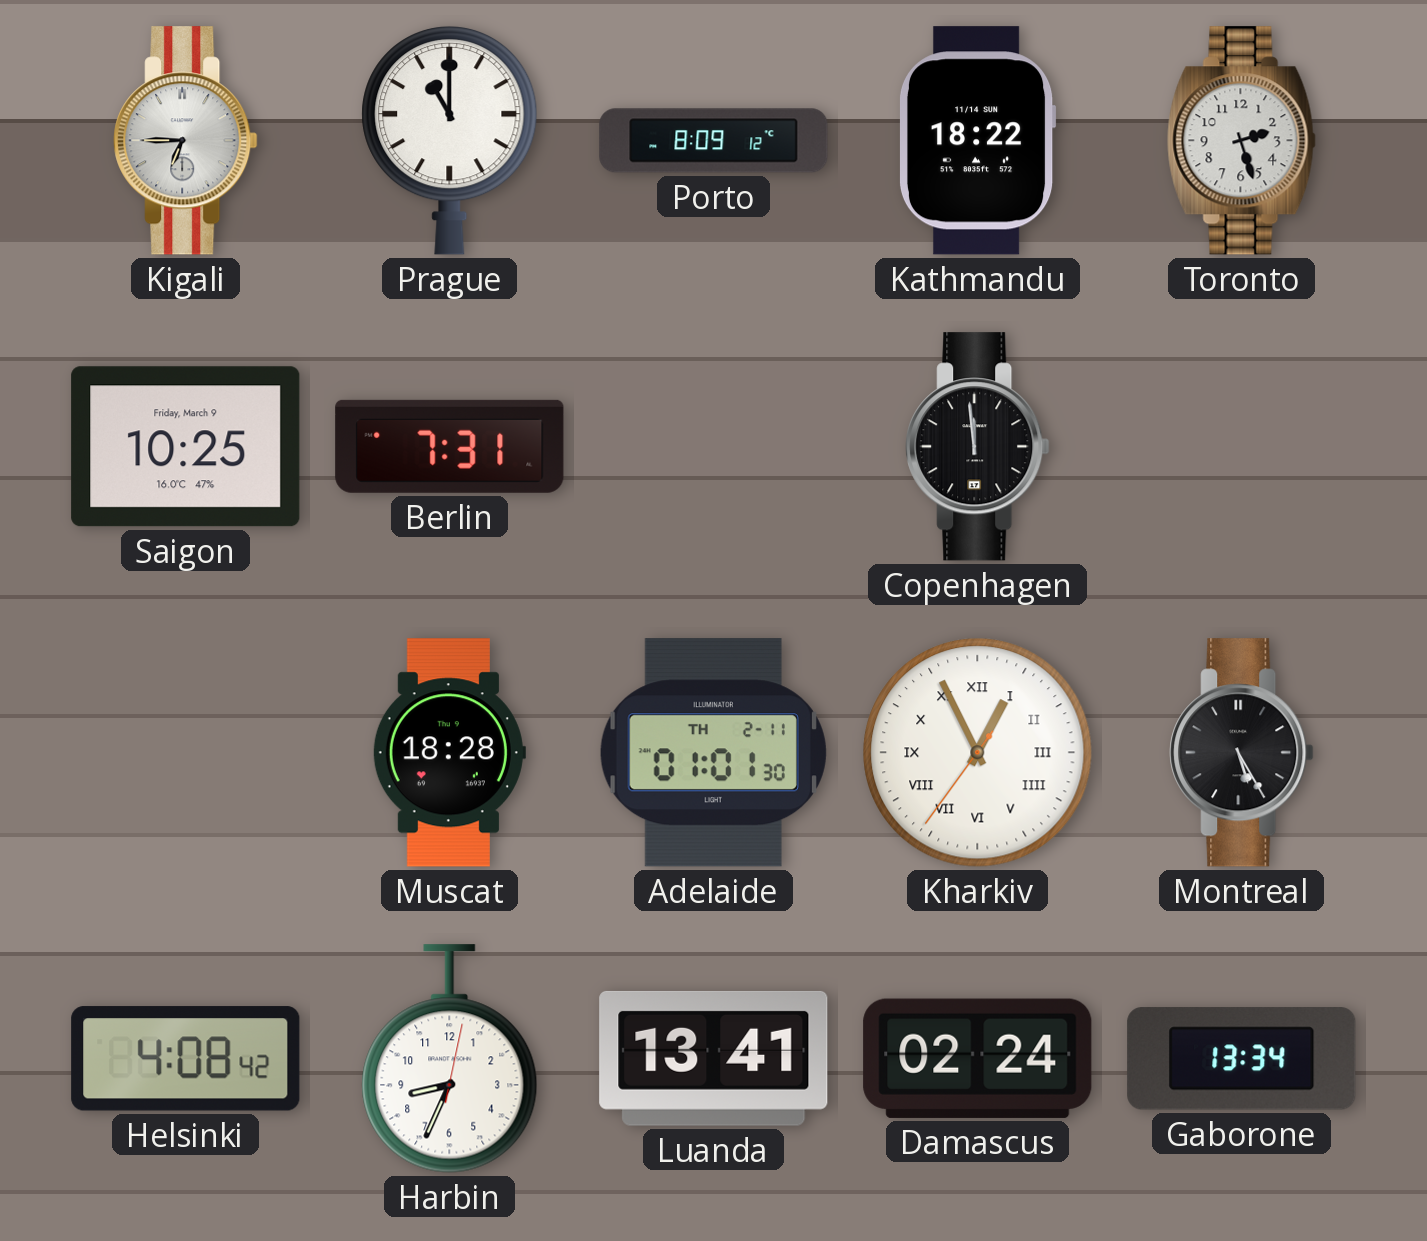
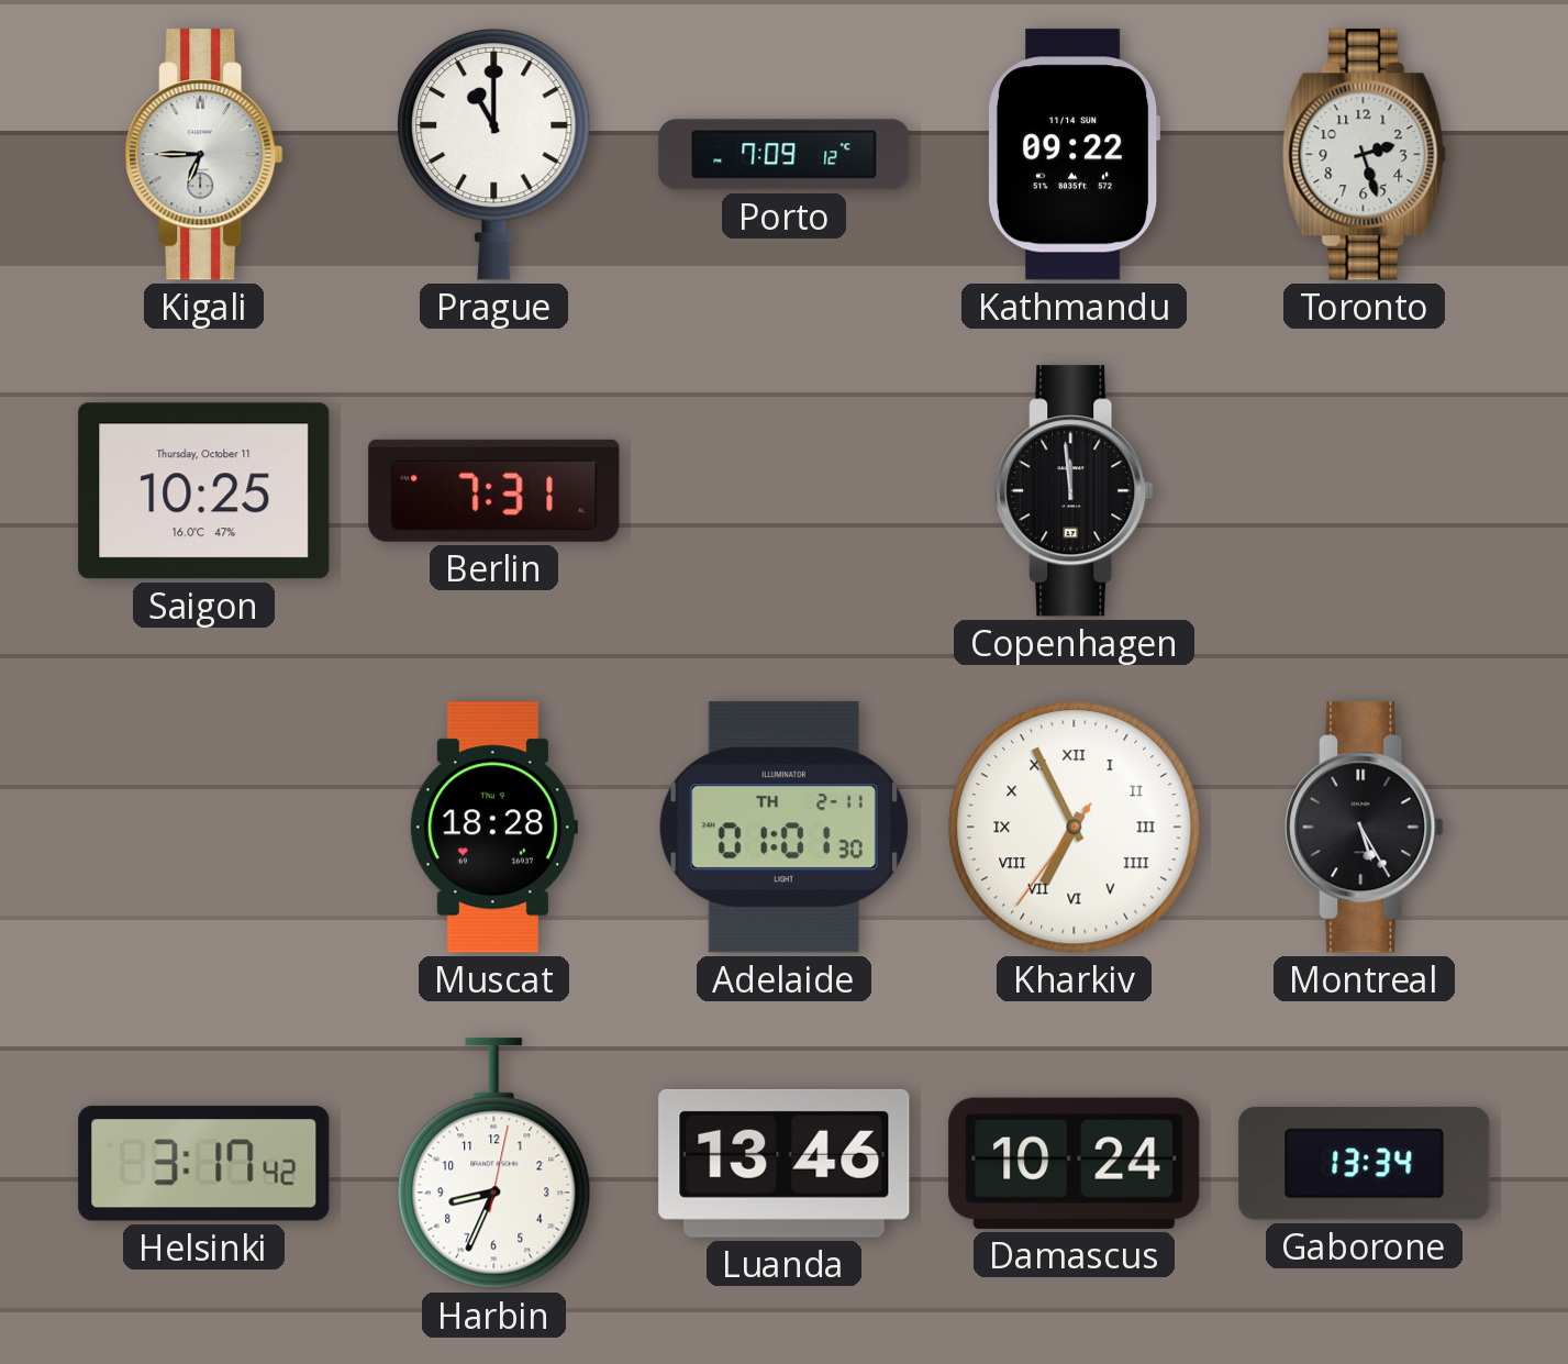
Porto: 8:09 -> 7:09 (785, 155)
Kathmandu: 18:22 -> 09:22 (1074, 155)
Saigon date: Friday, March 9 -> Thursday, October 11 (204, 491)
Kharkiv: 12:55 -> 6:55 (1075, 828)
Helsinki: 4:08 -> 3:17 (204, 1164)
Luanda: 13:41 -> 13:46 (785, 1163)
Damascus: 02:24 -> 10:24 (1075, 1163)
